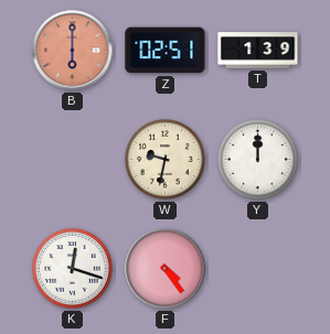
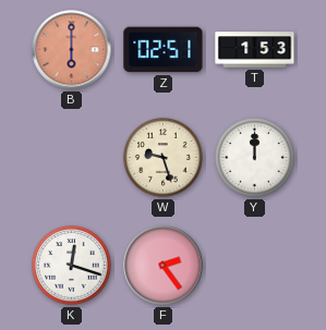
T: 1:39 -> 1:53 (255, 50)
W: 9:32 -> 9:27 (164, 158)
F: 4:24 -> 2:24 (164, 266)
